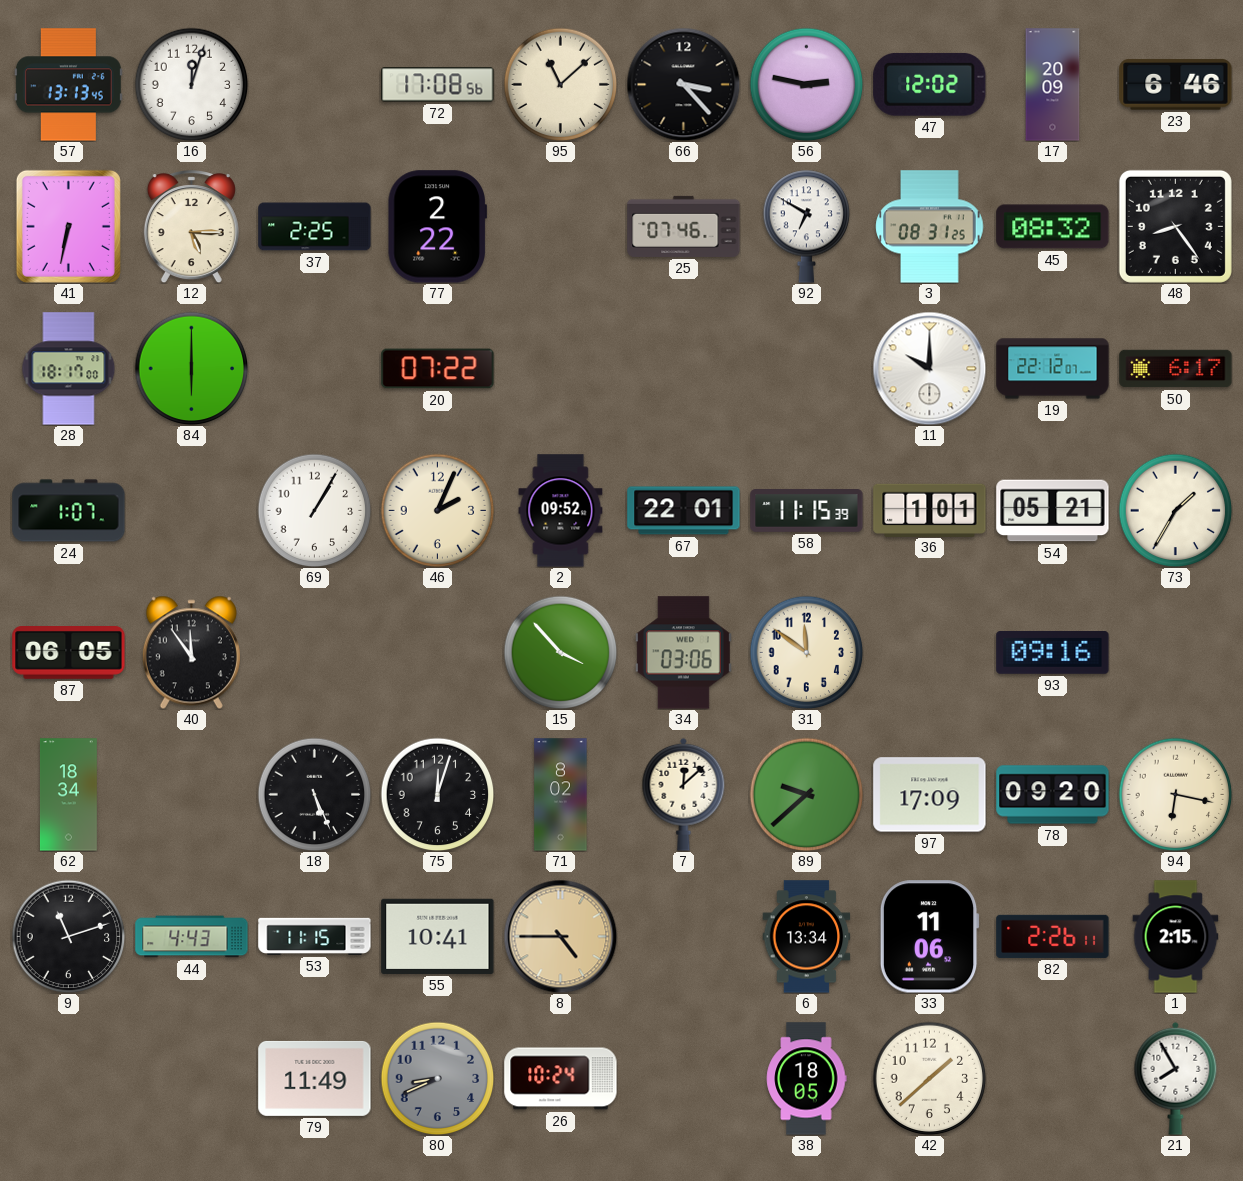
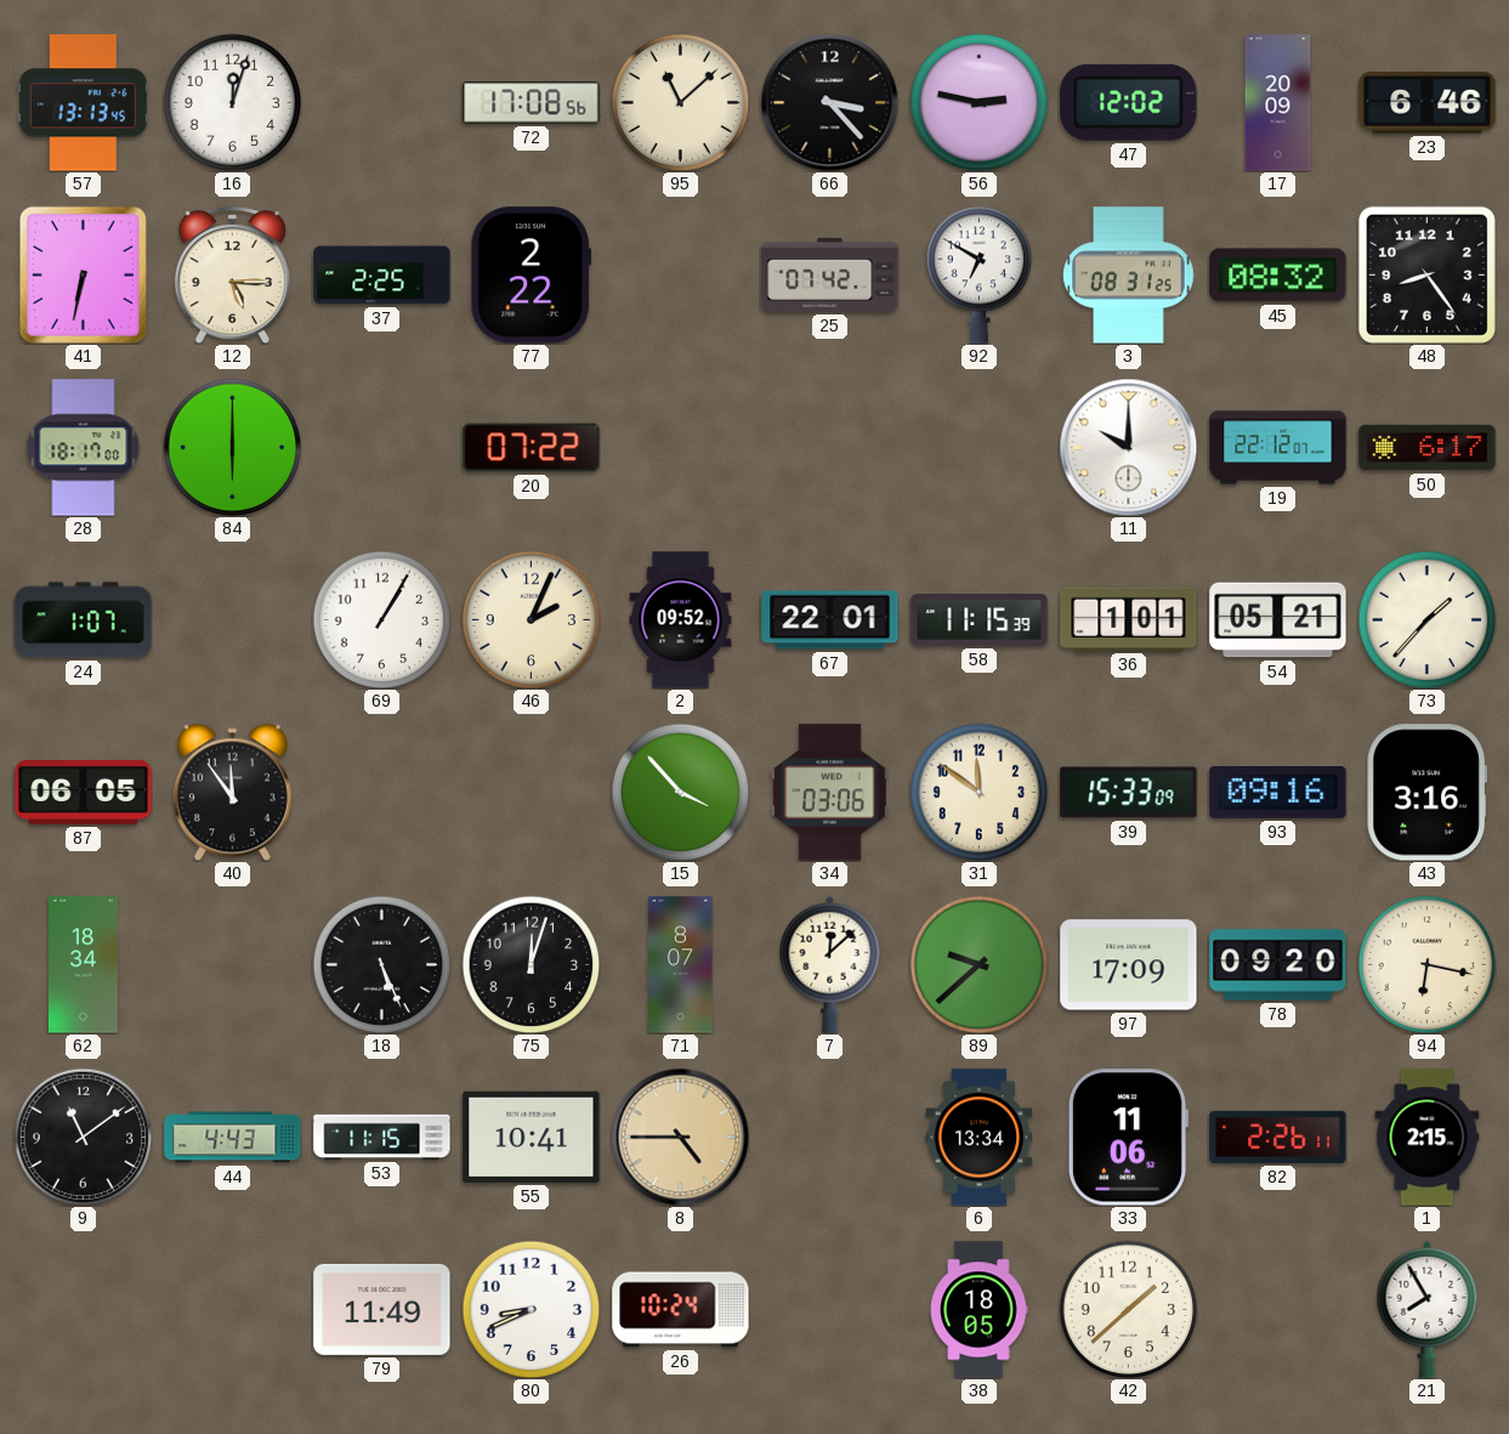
25: 07:46 -> 07:42 (830, 274)
73: 1:35 -> 1:37 (1426, 619)
39: none -> 15:33 (1129, 793)
43: none -> 3:16 (1426, 793)
71: 8:02 -> 8:07 (681, 965)
9: 11:12 -> 11:09 (83, 1137)
80 dial: grey -> white (531, 1309)
